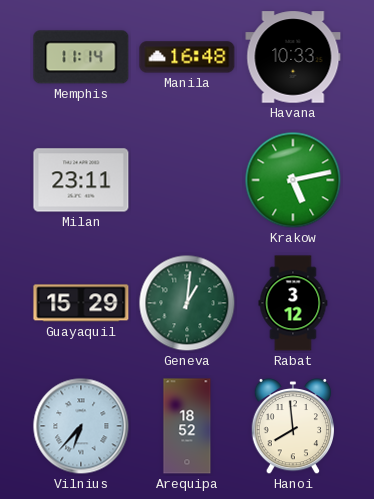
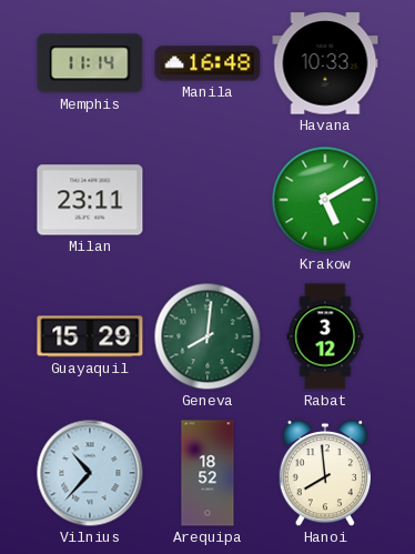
Krakow: 5:13 -> 5:10 (325, 200)
Geneva: 1:01 -> 8:01 (207, 336)
Vilnius: 6:37 -> 10:37 (90, 473)
